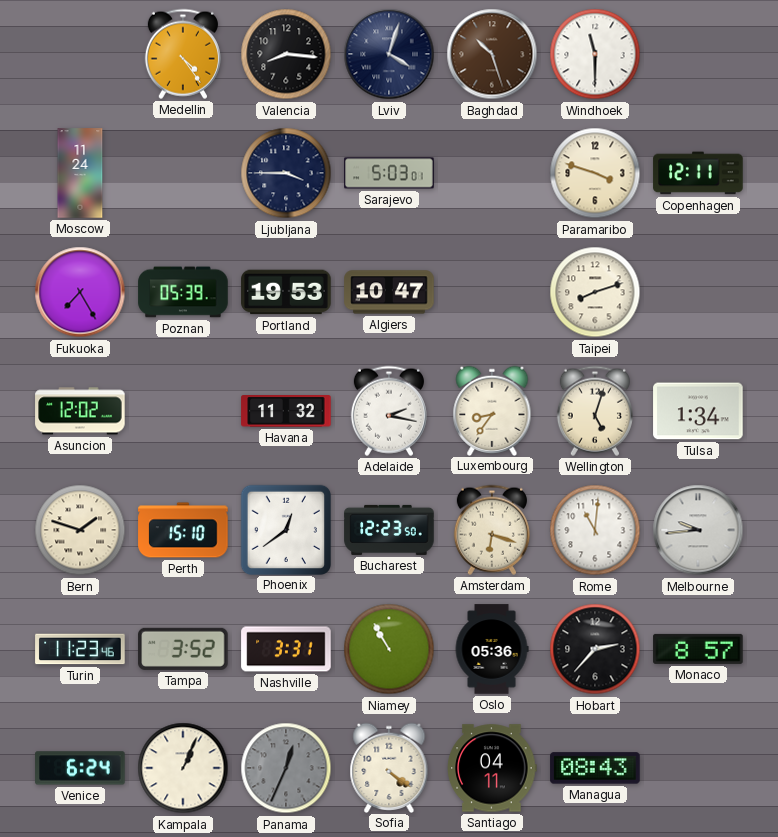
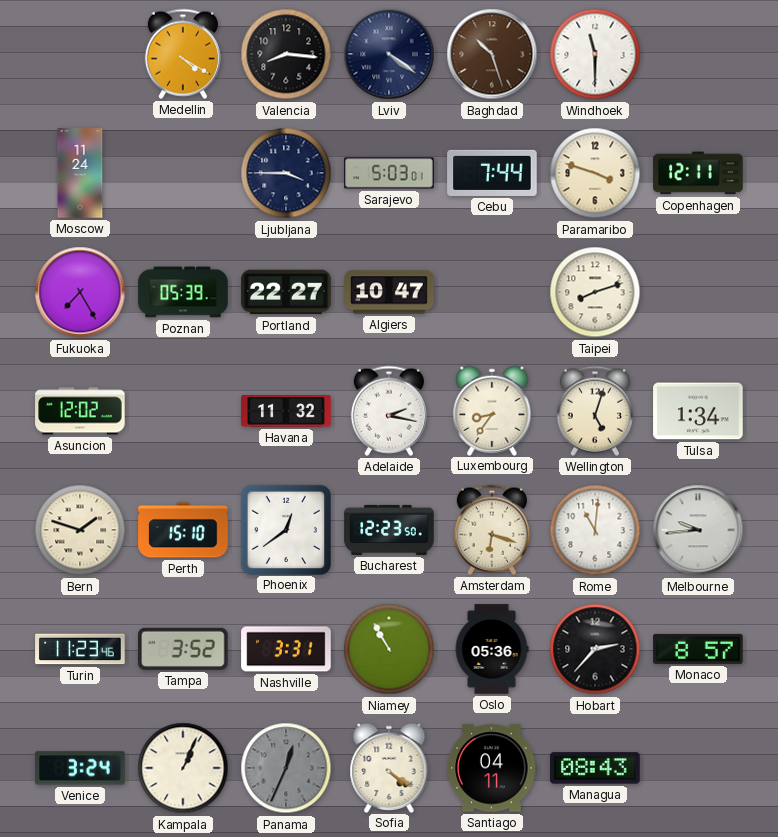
Medellin: 4:24 -> 4:20 (183, 54)
Lviv: 4:03 -> 4:21 (389, 54)
Cebu: none -> 7:44 (492, 173)
Portland: 19:53 -> 22:27 (286, 292)
Venice: 6:24 -> 3:24 (80, 768)
